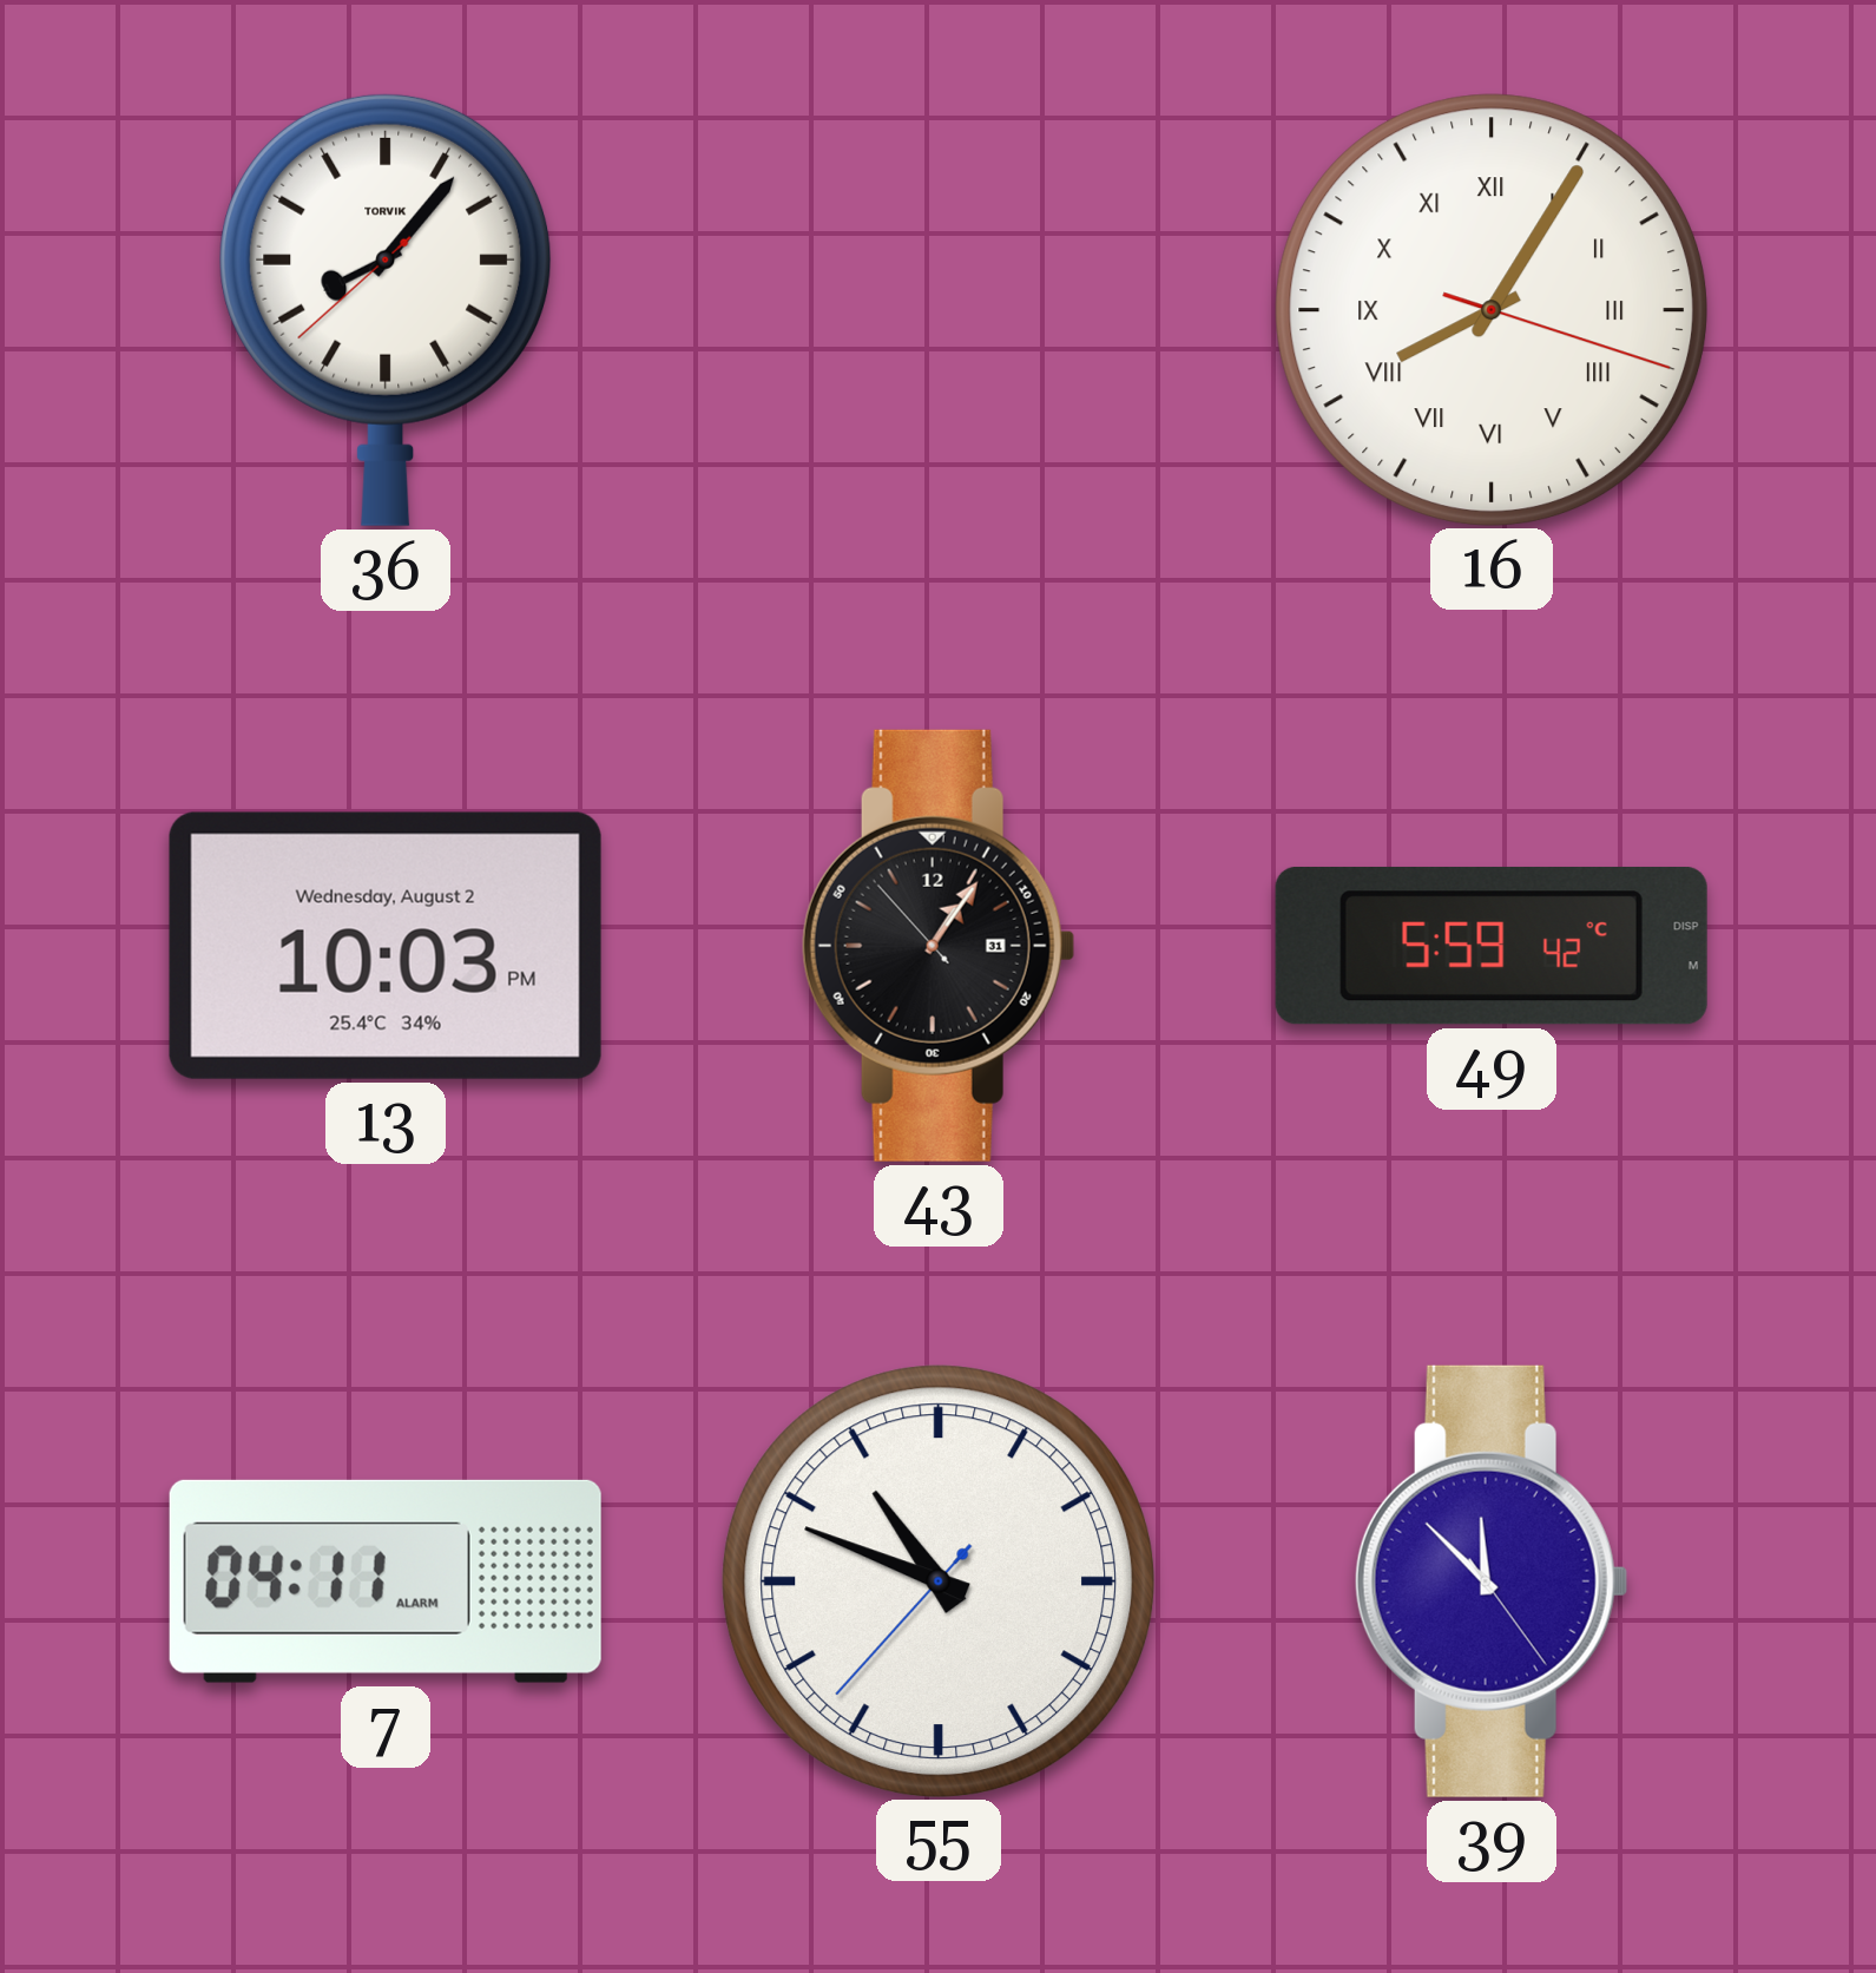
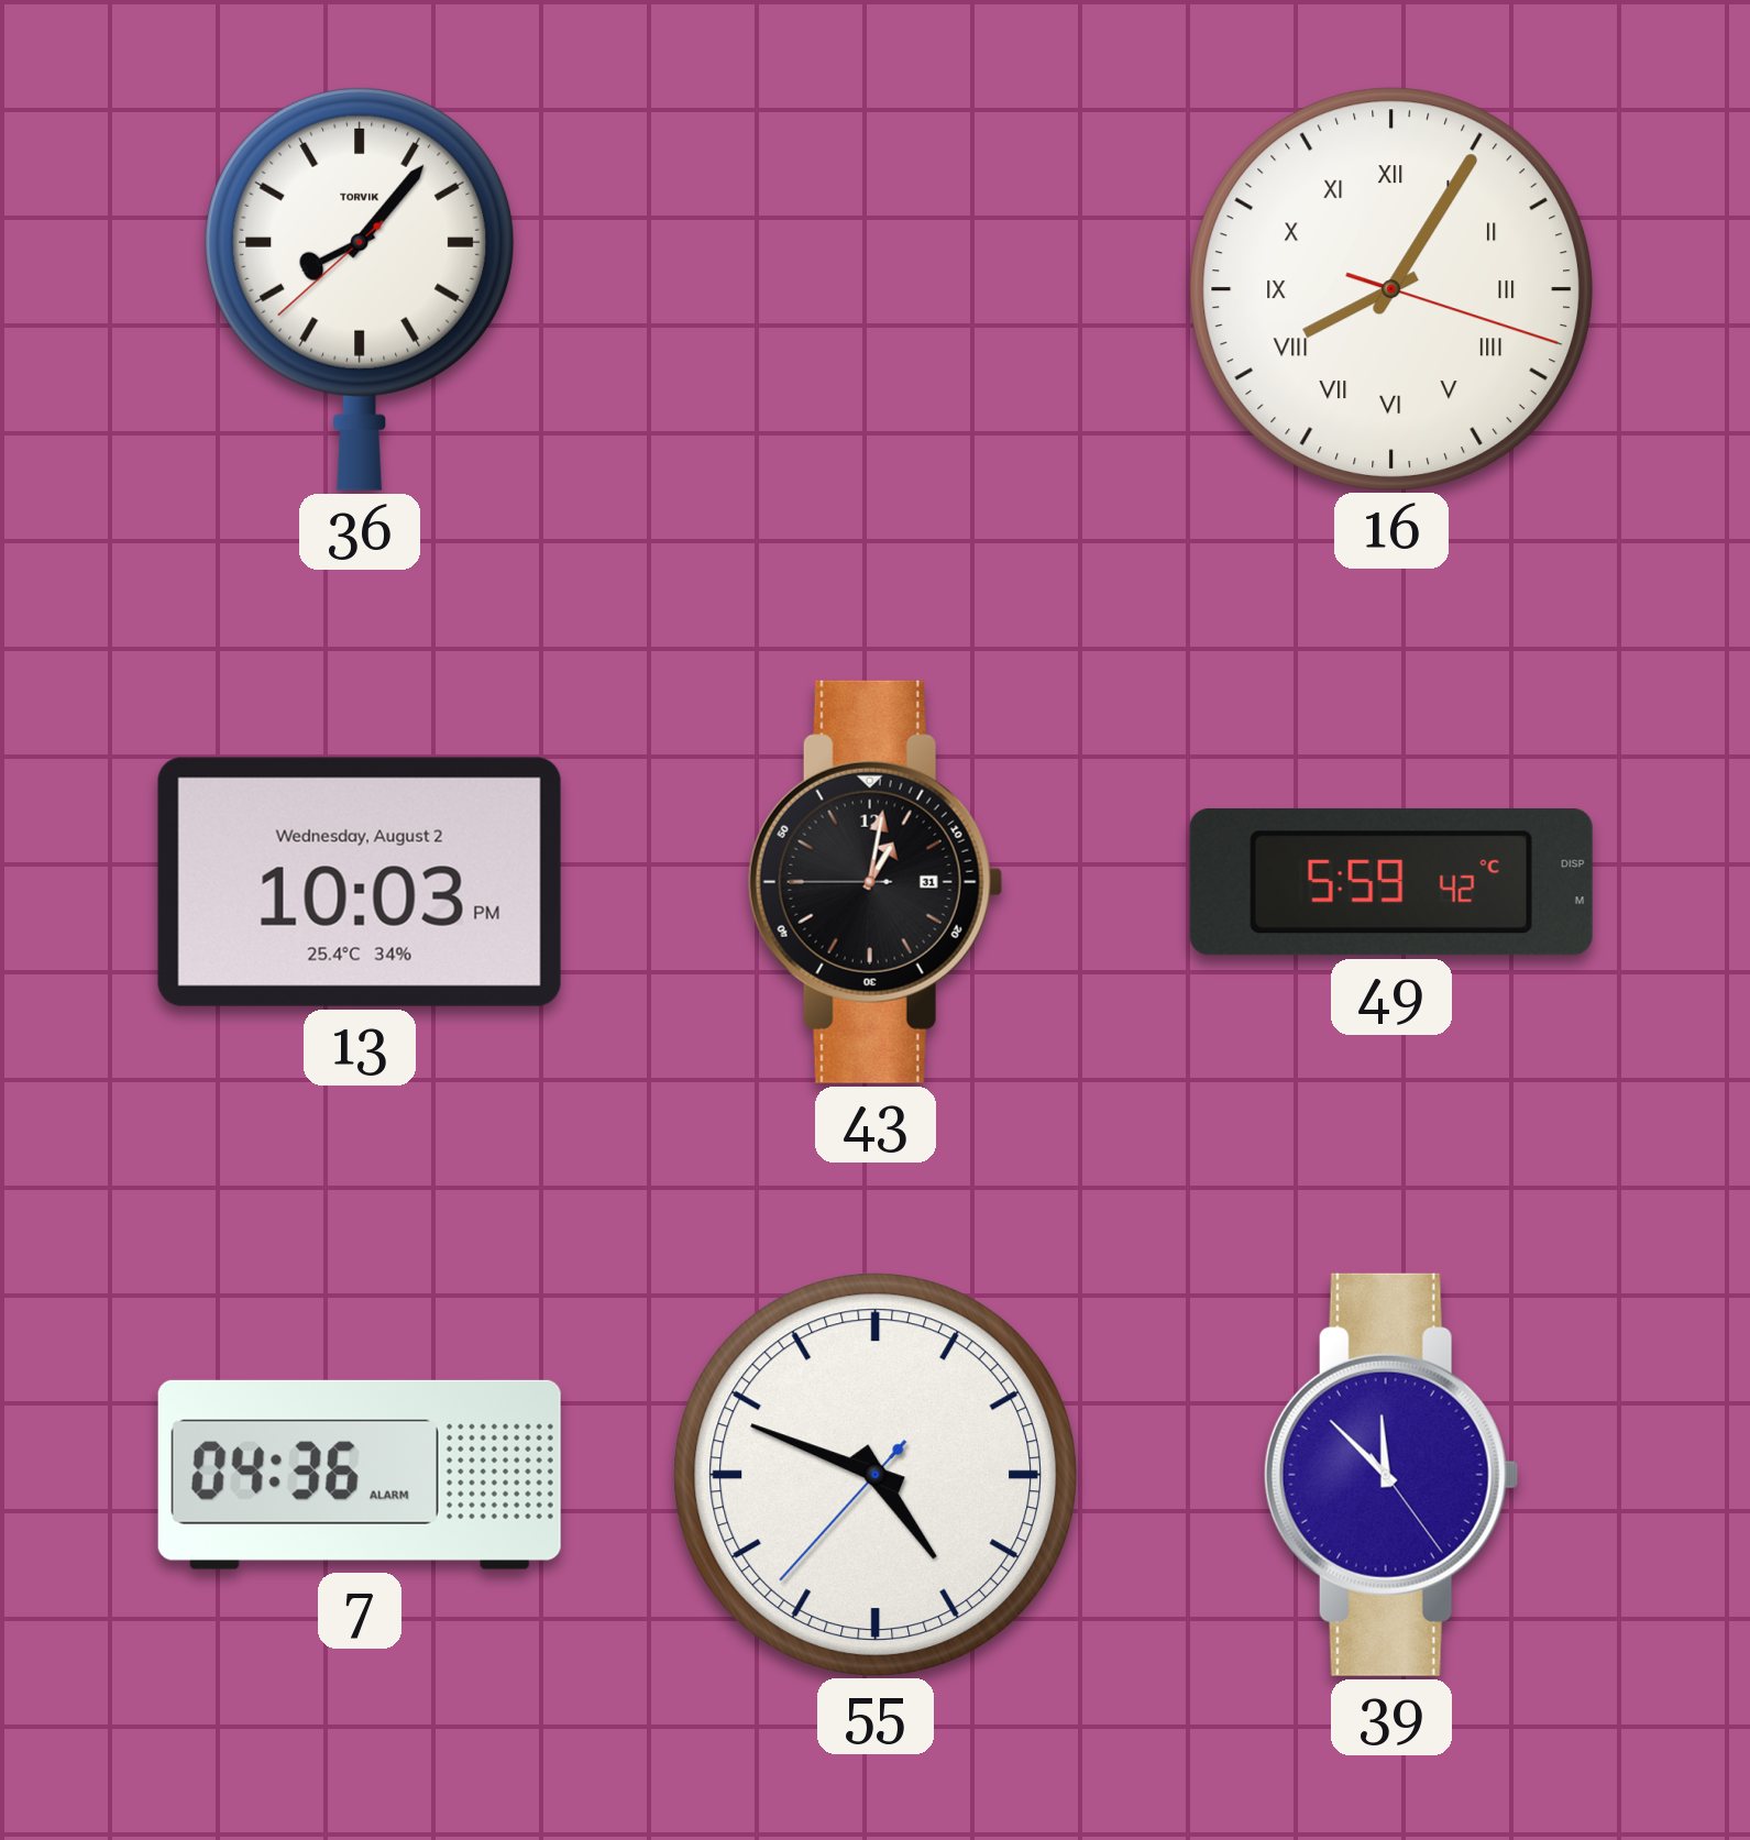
43: 1:05 -> 1:01 (876, 882)
7: 04:11 -> 04:36 (360, 1475)
55: 10:48 -> 4:48 (876, 1474)
